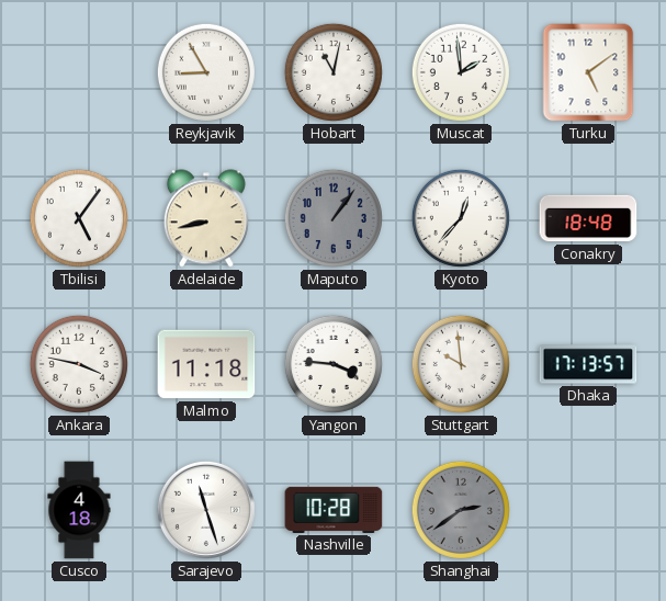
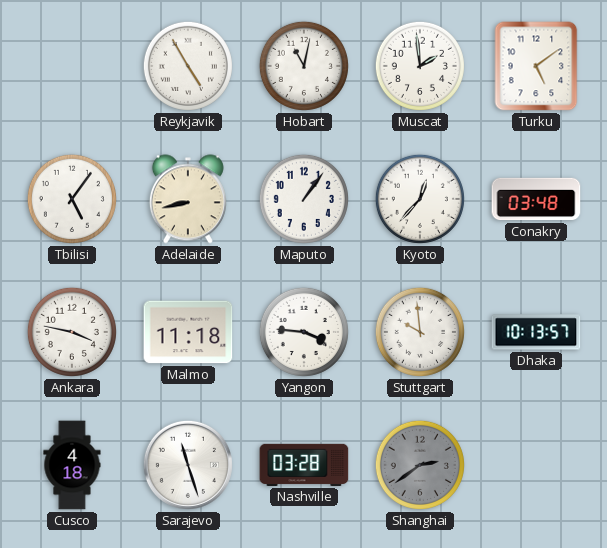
Reykjavik: 8:55 -> 4:55 (188, 66)
Maputo dial: grey -> white (304, 199)
Conakry: 18:48 -> 03:48 (536, 199)
Dhaka: 17:13 -> 10:13 (536, 332)
Nashville: 10:28 -> 03:28 (304, 465)
